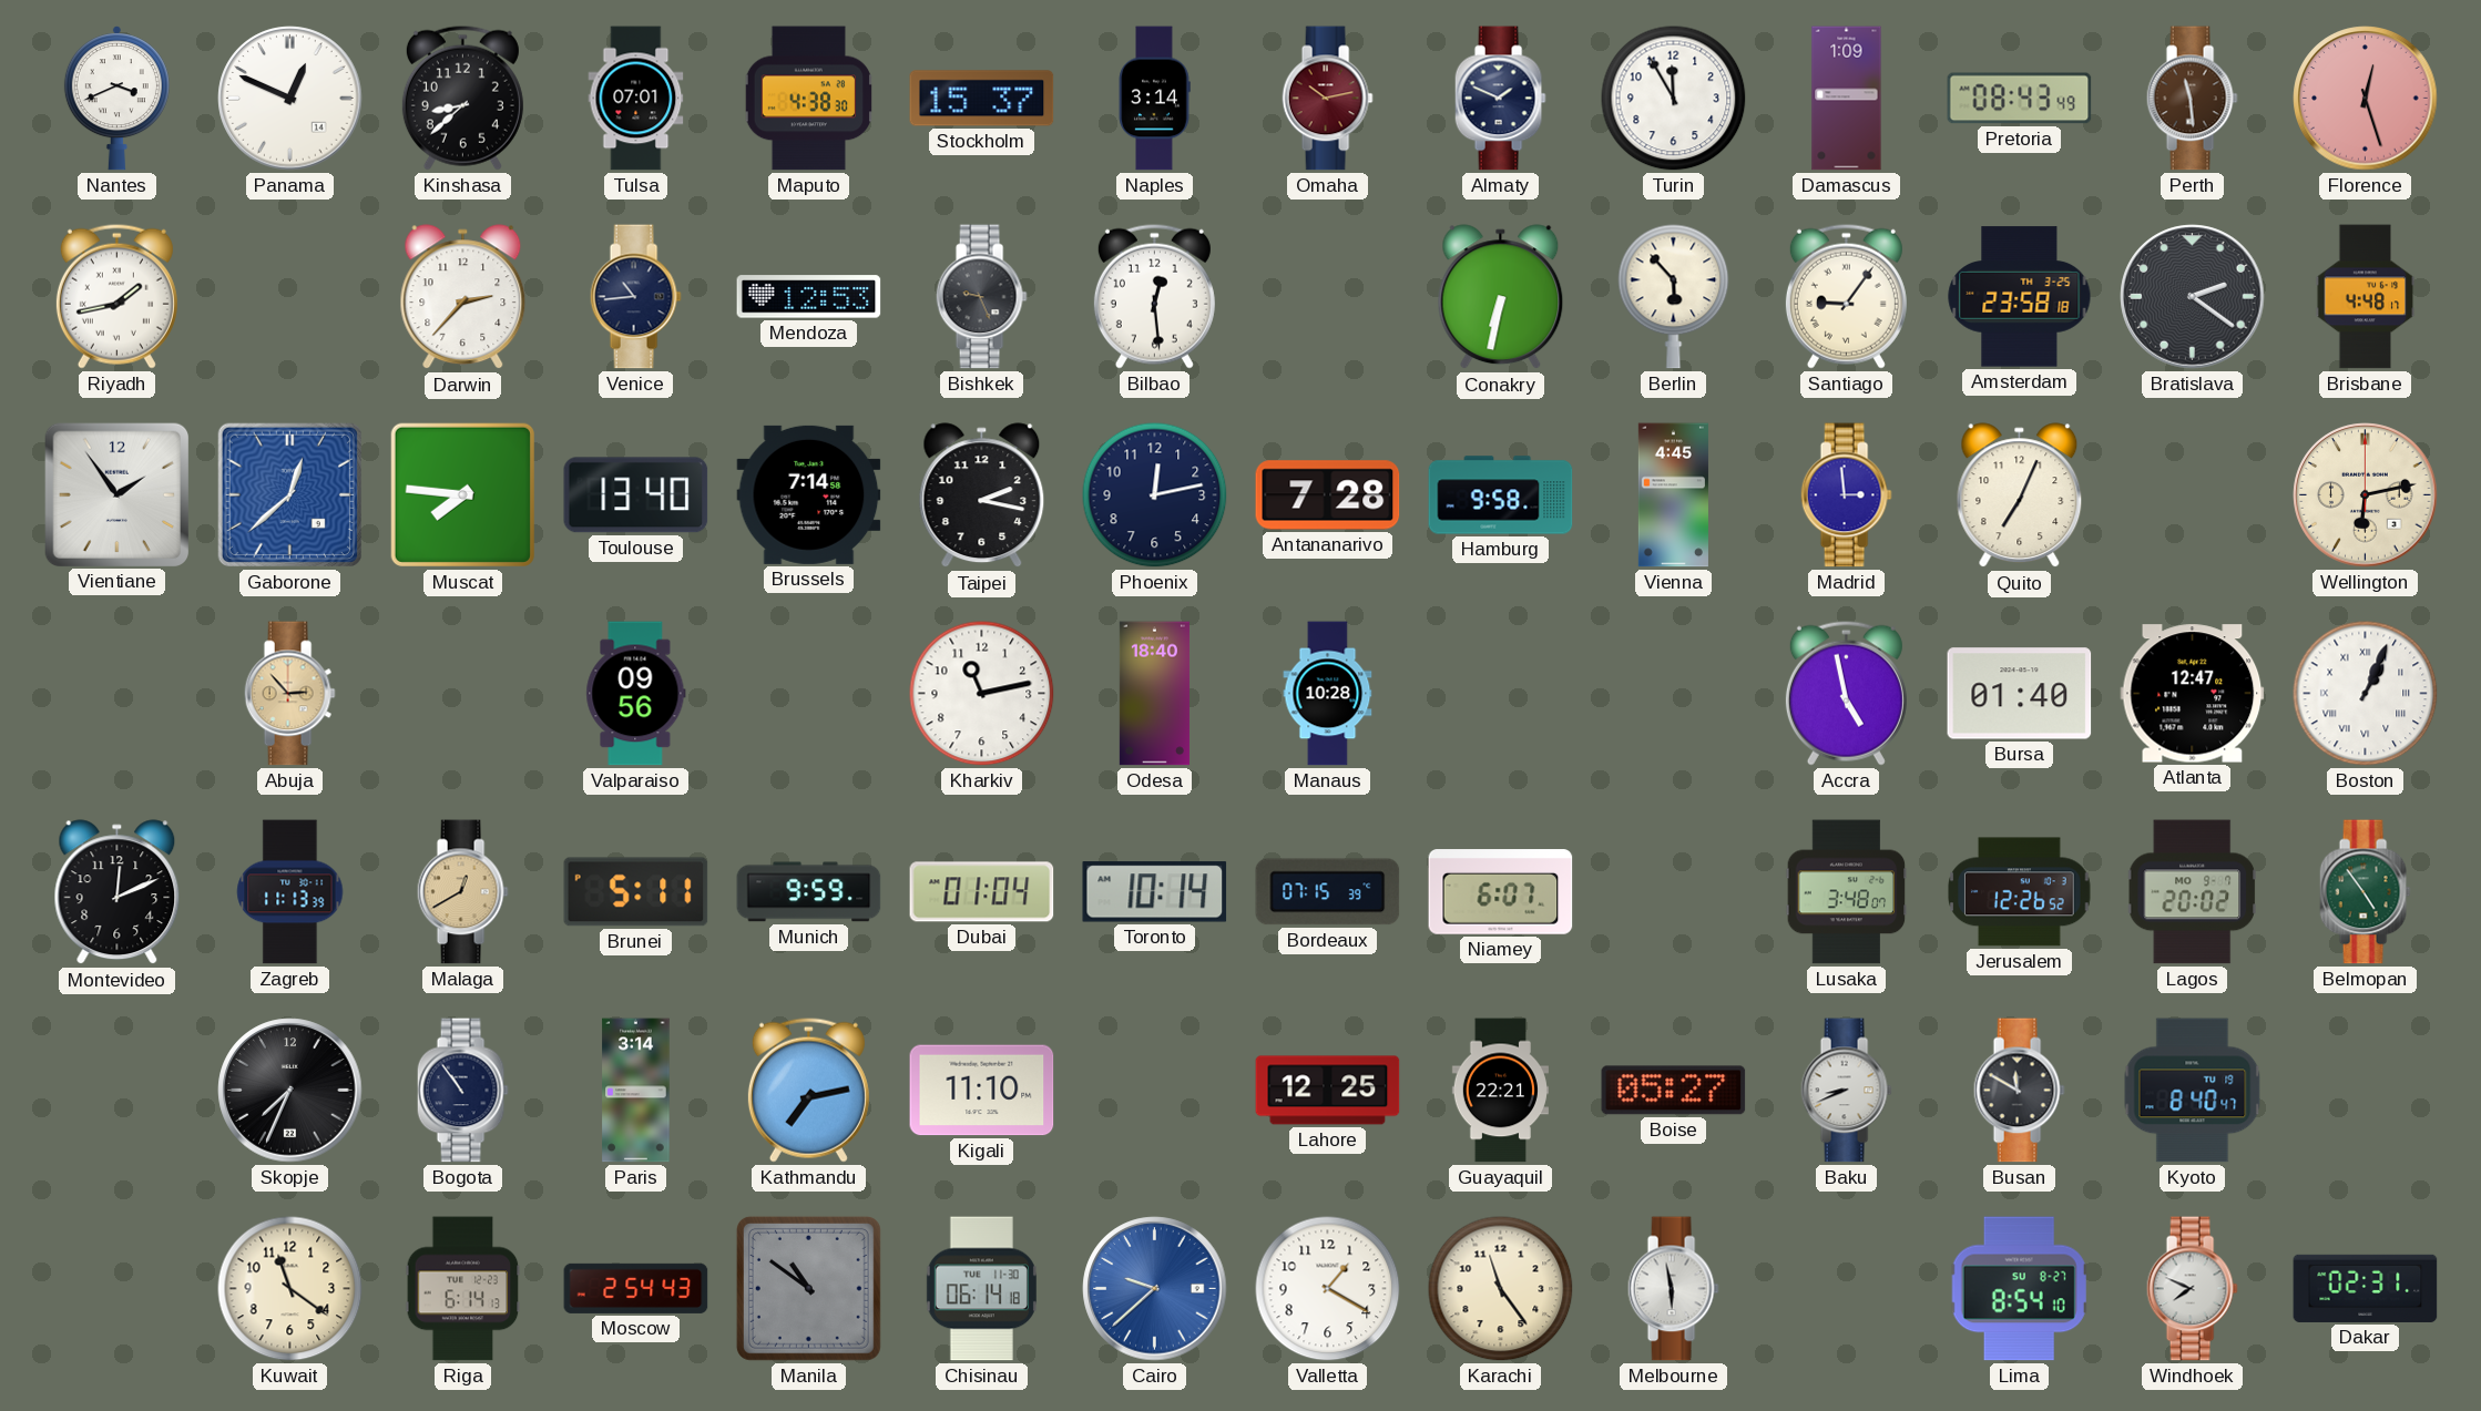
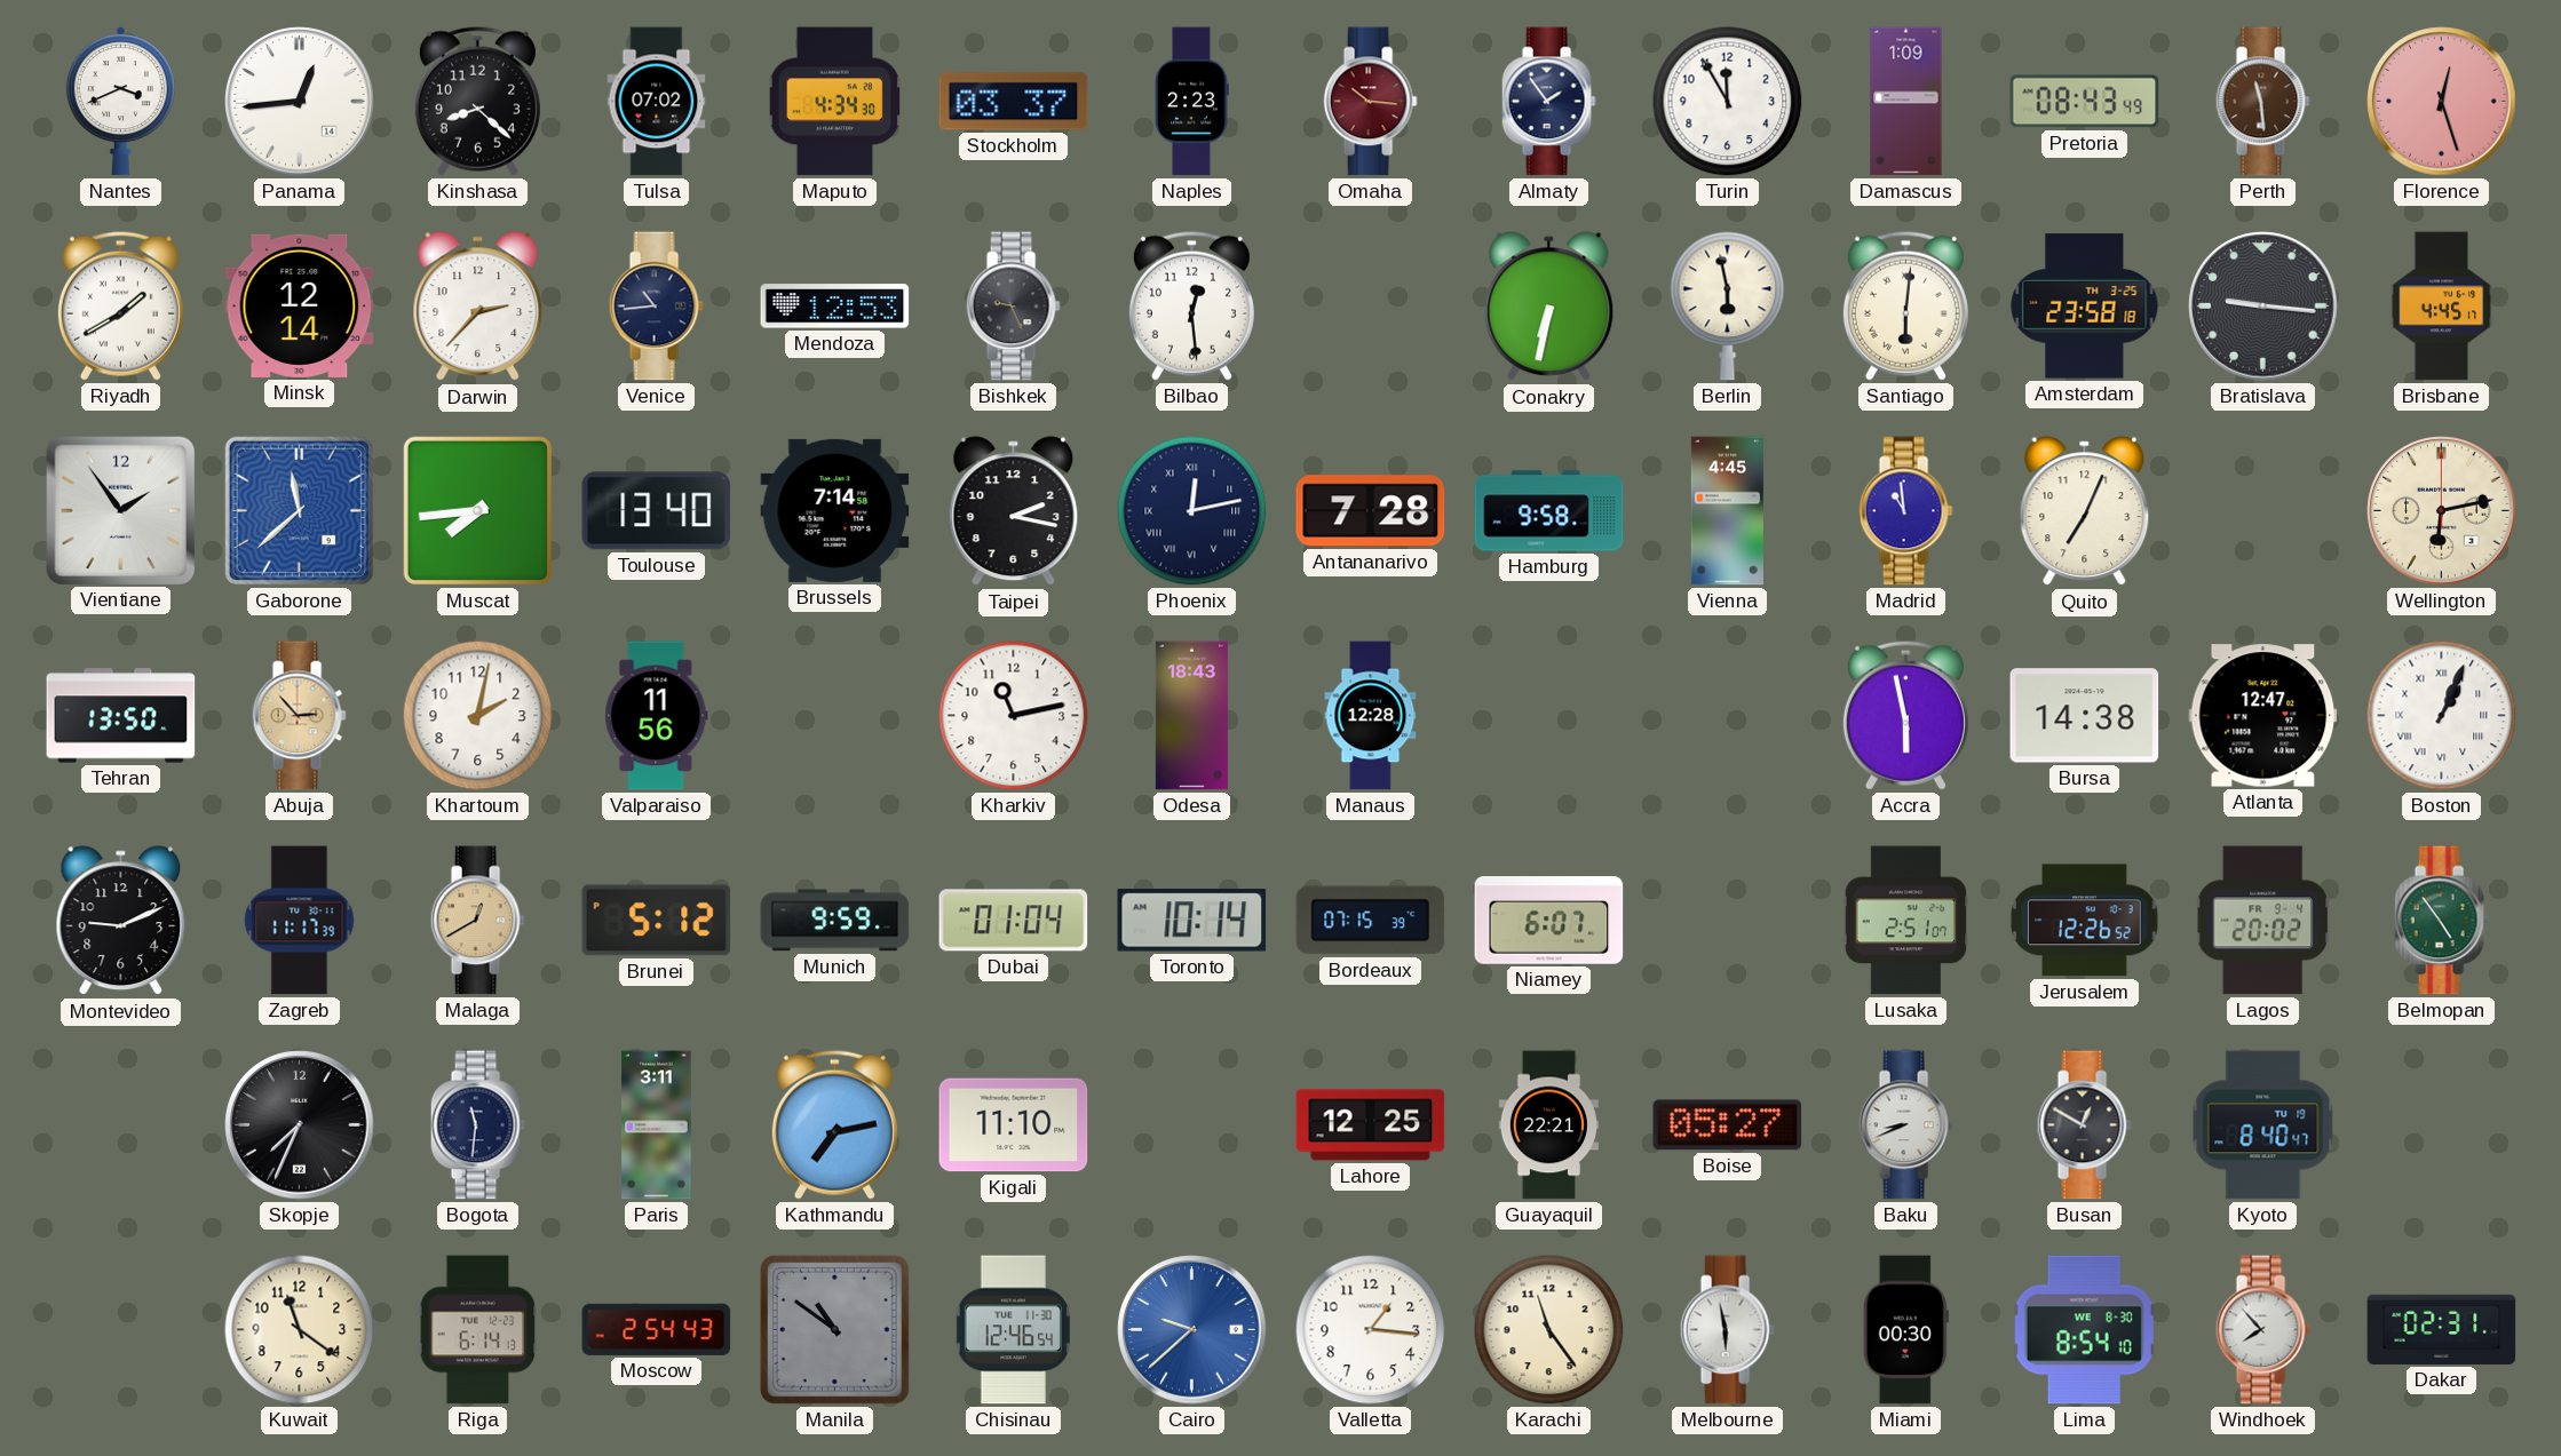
Panama: 12:49 -> 12:44 (300, 102)
Kinshasa: 8:38 -> 8:22 (477, 101)
Tulsa: 07:01 -> 07:02 (657, 102)
Maputo: 4:38 -> 4:34 (834, 102)
Stockholm: 15:37 -> 03:37 (1014, 102)
Naples: 3:14 -> 2:23 (1191, 102)
Omaha: 10:13 -> 10:16 (1370, 102)
Almaty: 1:49 -> 1:54 (1548, 102)
Riyadh: 1:43 -> 1:40 (120, 305)
Minsk: none -> 12:14 (300, 305)
Berlin: 5:53 -> 5:58 (1728, 307)
Santiago: 9:06 -> 6:01 (1905, 305)
Bratislava: 2:21 -> 9:16 (2263, 307)
Brisbane: 4:48 -> 4:45 (2442, 307)
Gaborone: 12:38 -> 11:38 (299, 510)
Muscat: 7:46 -> 7:44 (477, 510)
Phoenix numerals: Arabic -> Roman (1192, 511)
Madrid: 2:59 -> 10:59 (1905, 511)
Tehran: none -> 13:50 (121, 716)
Khartoum: none -> 2:02 (478, 716)
Valparaiso: 09:56 -> 11:56 (657, 716)
Odesa: 18:40 -> 18:43 (1191, 716)
Manaus: 10:28 -> 12:28 (1371, 716)
Accra: 4:58 -> 5:58 (1905, 715)
Bursa: 01:40 -> 14:38 (2085, 716)
Montevideo: 12:11 -> 9:11 (121, 921)
Zagreb: 11:13 -> 11:17 (300, 921)
Brunei: 5:11 -> 5:12 (657, 921)
Lusaka: 3:48 -> 2:51 (1906, 921)
Lagos date: MO 9-7 -> FR 9-4 (2262, 921)
Bogota: 10:54 -> 11:31 (477, 1125)
Paris: 3:14 -> 3:11 (657, 1125)
Busan: 11:50 -> 12:50 (2084, 1125)
Chisinau: 06:14 -> 12:46 (1013, 1330)
Valletta: 1:20 -> 1:16 (1371, 1330)
Miami: none -> 00:30 (1905, 1330)
Lima date: SU 8-27 -> WE 8-30 (2085, 1330)
Windhoek: 7:49 -> 7:53 (2262, 1330)
